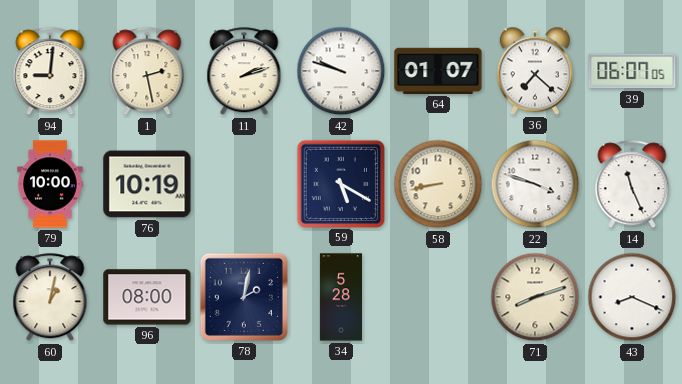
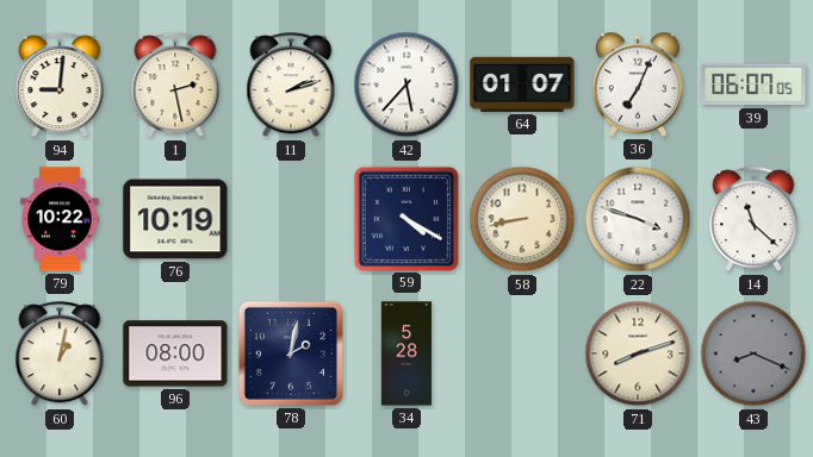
42: 9:48 -> 5:37 (406, 84)
36: 7:22 -> 7:04 (638, 84)
79: 10:00 -> 10:22 (60, 219)
59: 5:20 -> 4:20 (405, 218)
14: 11:26 -> 11:22 (753, 220)
43 dial: white -> grey (753, 353)
